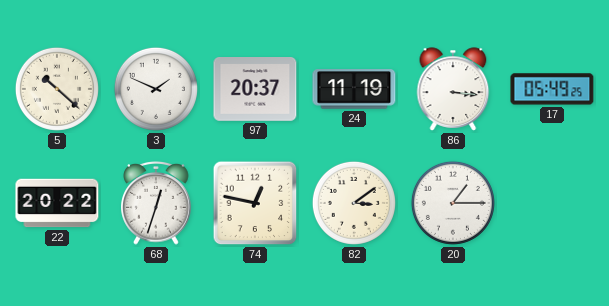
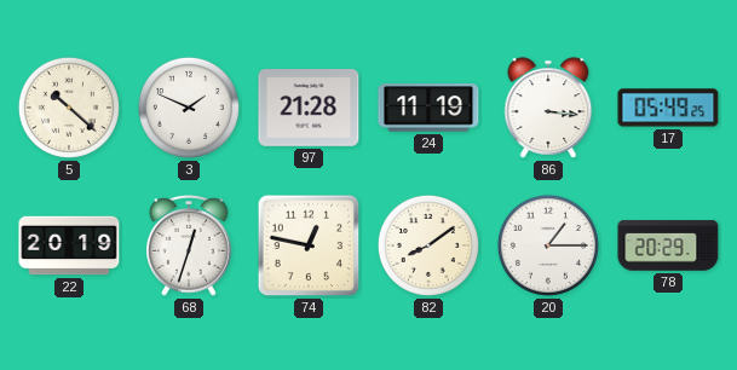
97: 20:37 -> 21:28 (309, 109)
22: 20:22 -> 20:19 (69, 245)
82: 3:09 -> 8:09 (428, 245)
78: none -> 20:29 (668, 245)
